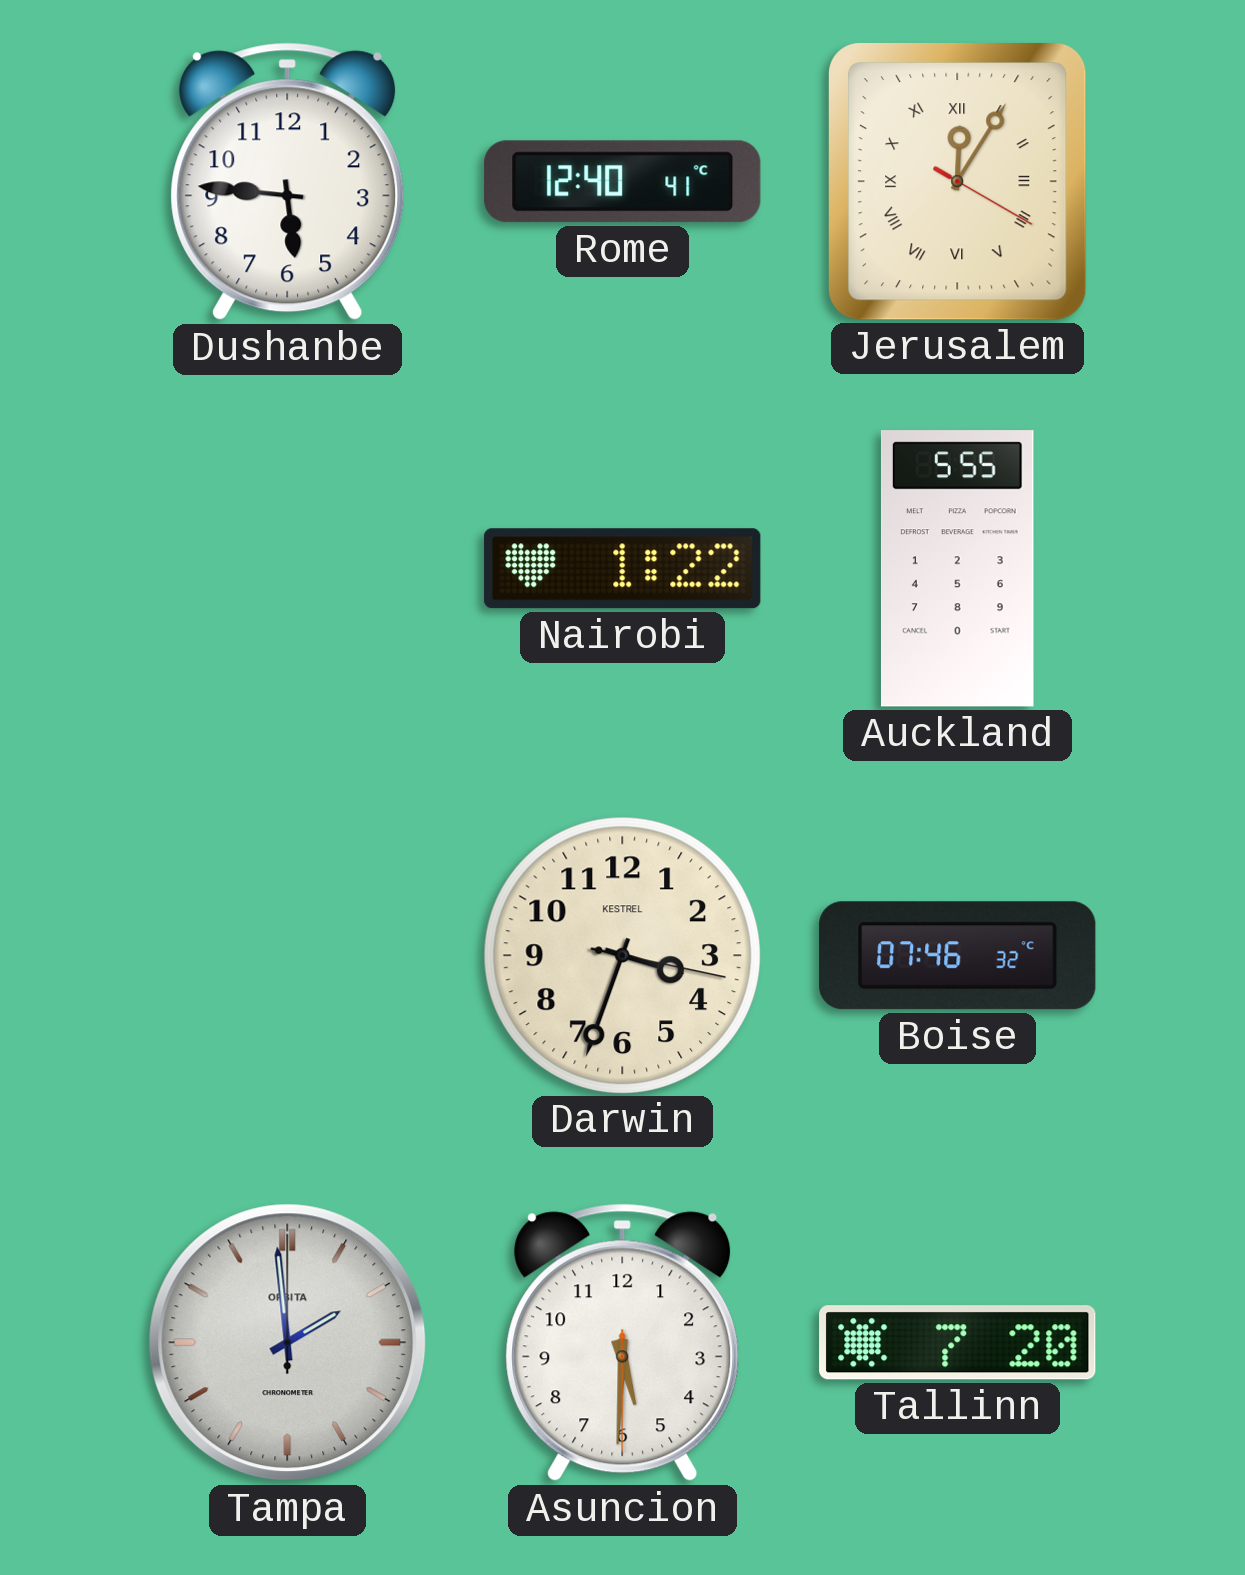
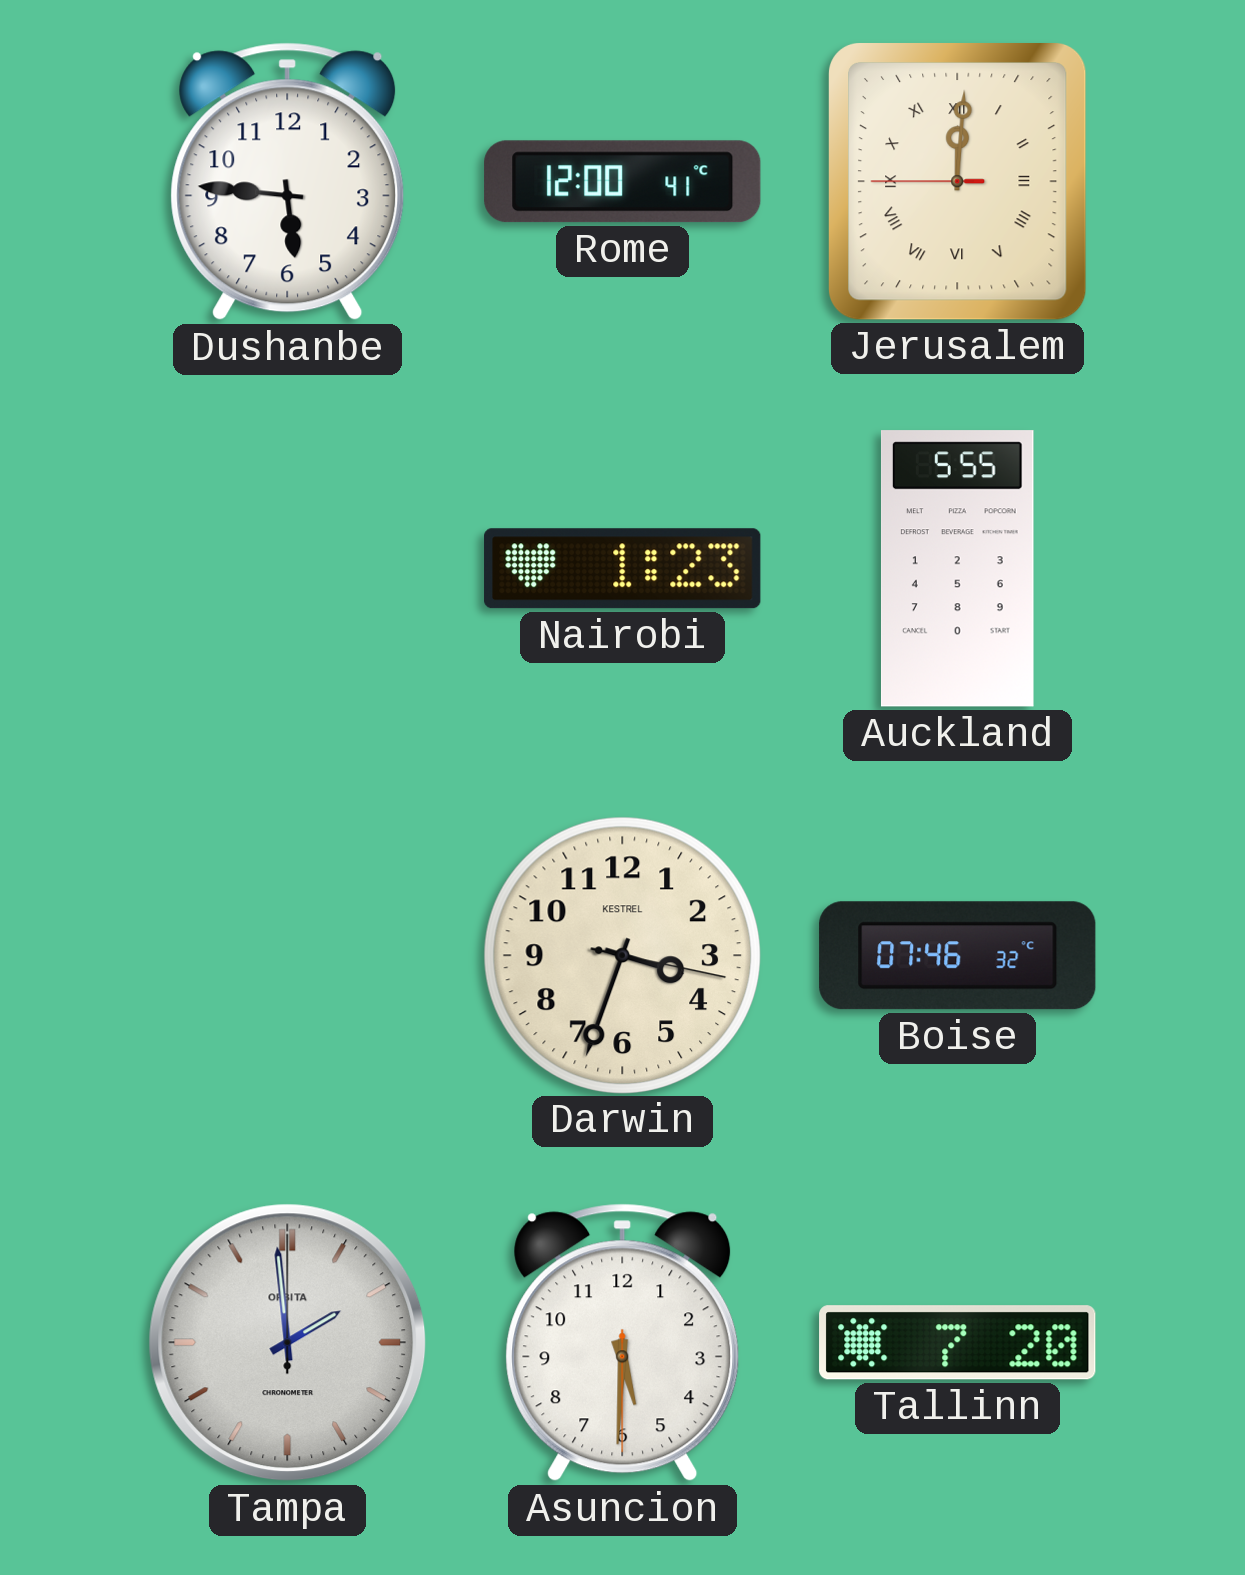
Rome: 12:40 -> 12:00 (623, 182)
Jerusalem: 12:05 -> 12:00 (958, 181)
Nairobi: 1:22 -> 1:23 (623, 569)
